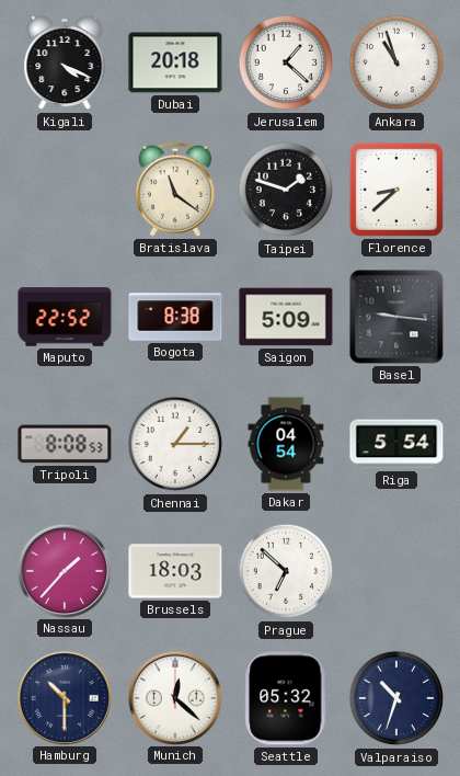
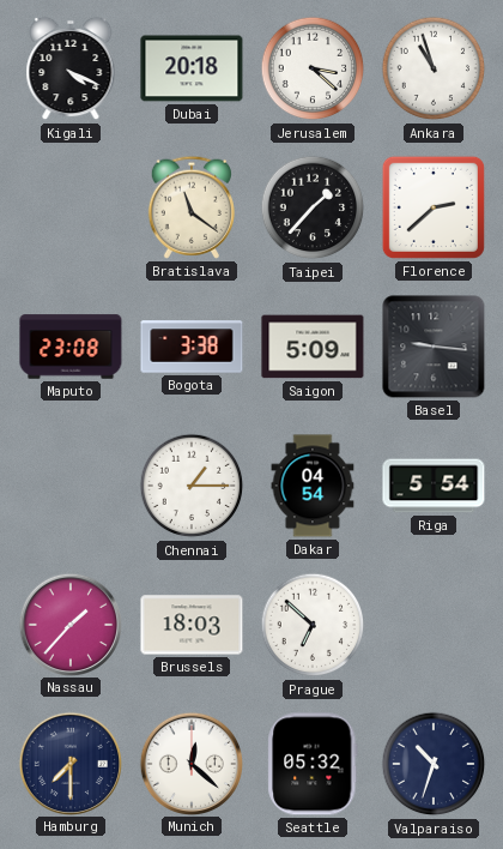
Jerusalem: 1:22 -> 3:22 (313, 68)
Taipei: 1:48 -> 1:37 (313, 207)
Florence: 8:38 -> 2:38 (434, 207)
Maputo: 22:52 -> 23:08 (71, 347)
Bogota: 8:38 -> 3:38 (192, 347)
Tripoli: 8:08 -> none (65, 444)
Hamburg: 10:30 -> 7:30 (69, 763)
